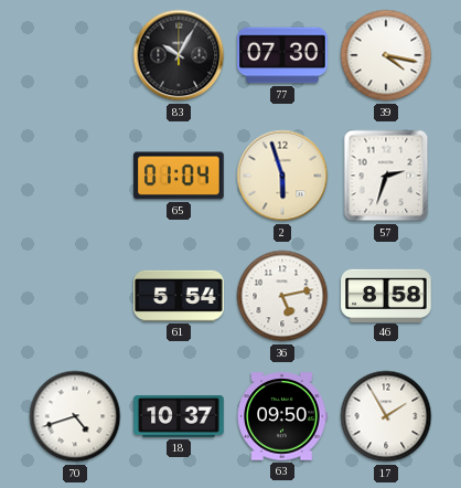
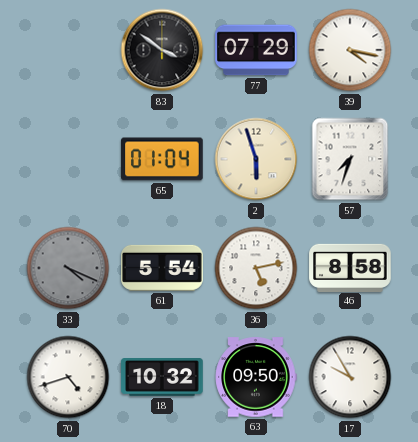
83: 10:05 -> 3:51 (162, 50)
77: 07:30 -> 07:29 (256, 50)
57: 2:33 -> 7:33 (350, 159)
33: none -> 4:19 (68, 268)
18: 10:37 -> 10:32 (162, 378)
17: 1:55 -> 9:55 (350, 377)
